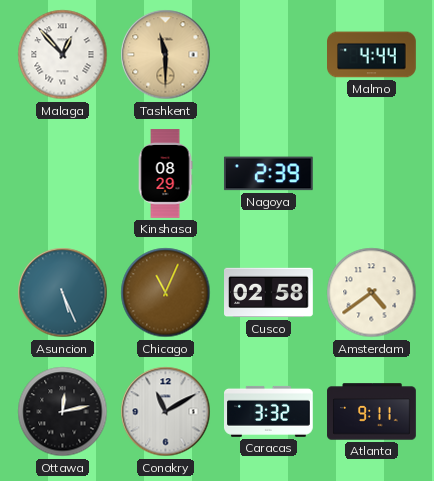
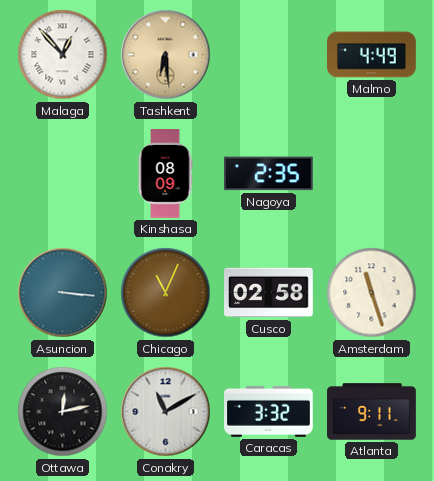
Tashkent: 11:30 -> 6:29 (166, 55)
Malmo: 4:44 -> 4:49 (372, 55)
Kinshasa: 08:29 -> 08:09 (165, 174)
Nagoya: 2:39 -> 2:35 (268, 174)
Asuncion: 5:26 -> 3:16 (63, 293)
Amsterdam: 4:39 -> 11:27 (372, 293)
